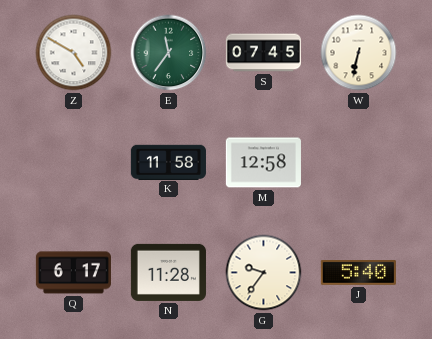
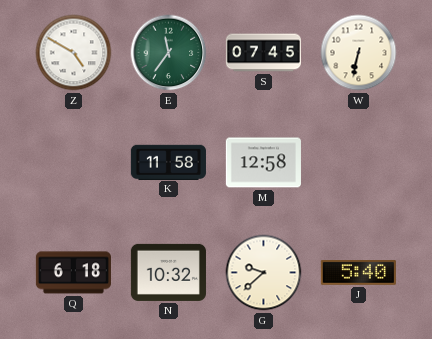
Q: 6:17 -> 6:18 (73, 273)
N: 11:28 -> 10:32 (168, 272)
G: 9:36 -> 9:38 (264, 273)
